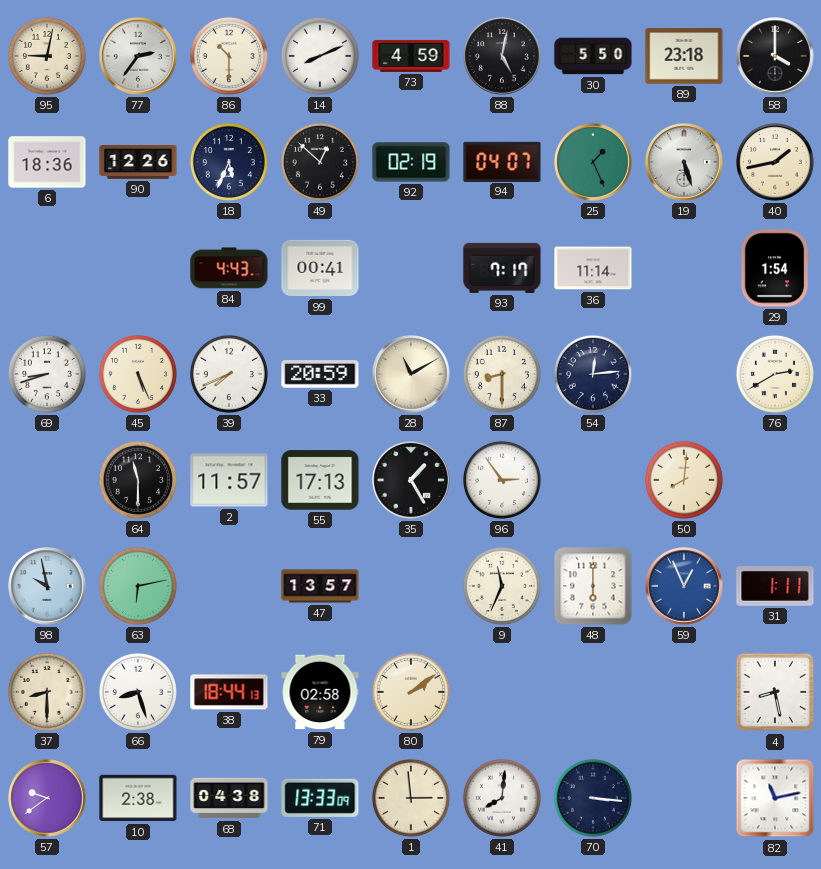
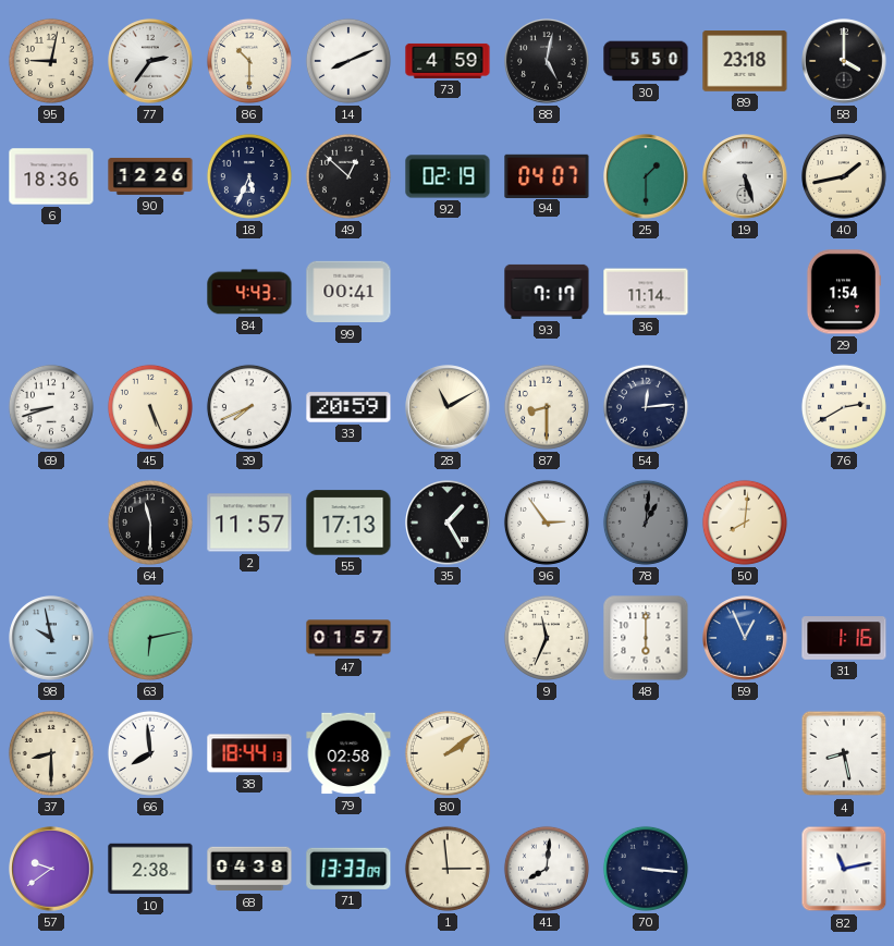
25: 1:26 -> 1:30 (646, 176)
78: none -> 1:01 (646, 523)
47: 13:57 -> 01:57 (348, 638)
31: 1:11 -> 1:16 (844, 638)
66: 8:27 -> 7:59 (150, 753)
